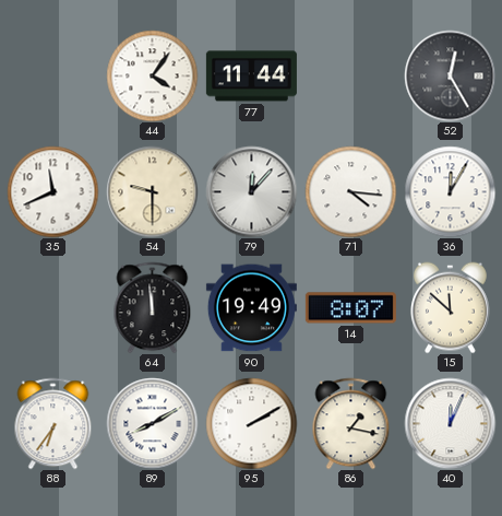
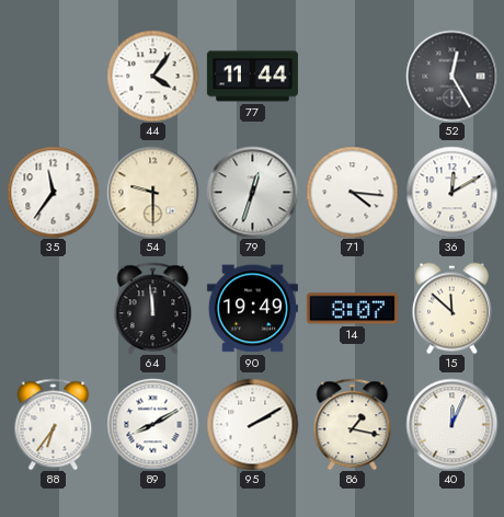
35: 11:41 -> 11:36 (53, 192)
79: 12:07 -> 12:33 (252, 192)
36: 12:05 -> 12:10 (451, 192)
